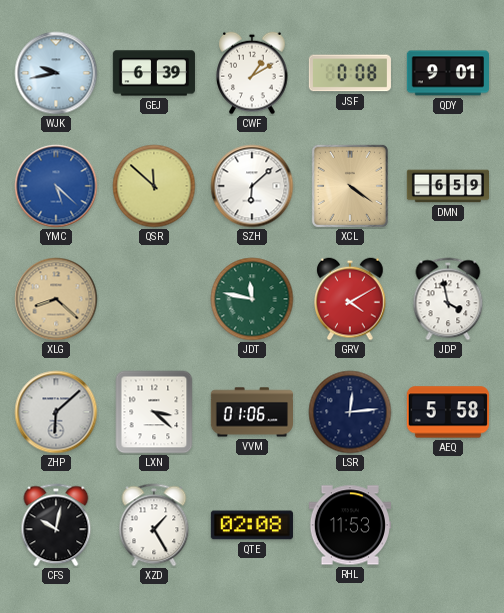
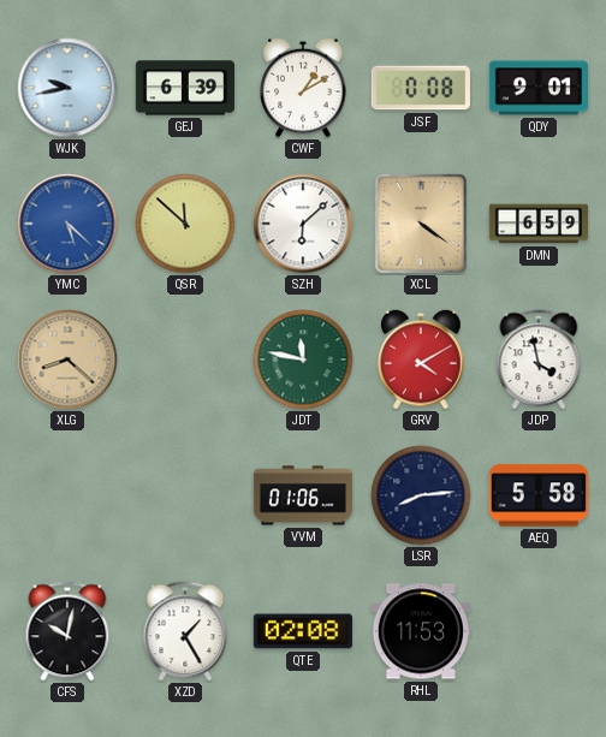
ZHP: 6:08 -> none (56, 412)
LXN: 3:22 -> none (154, 412)
LSR: 12:14 -> 8:14 (421, 495)
